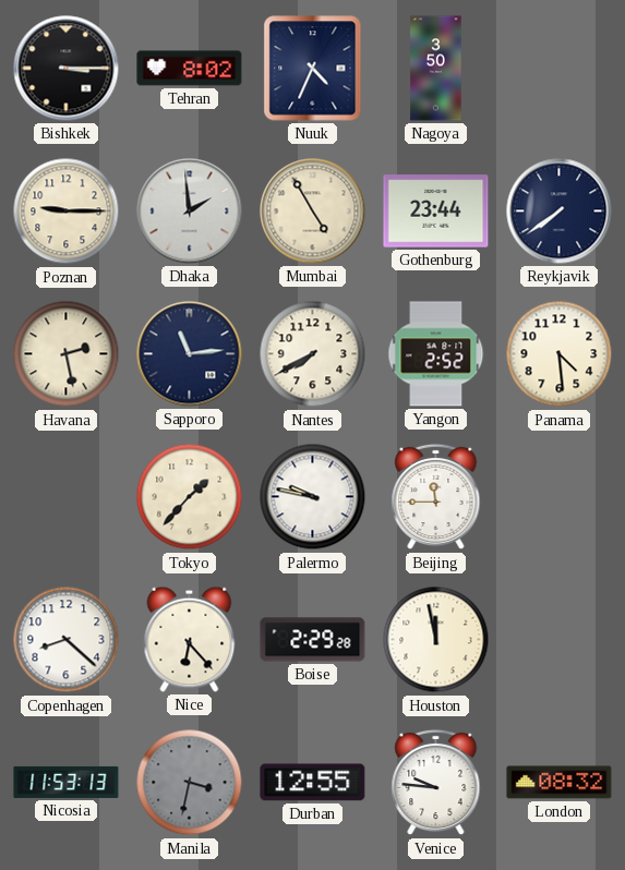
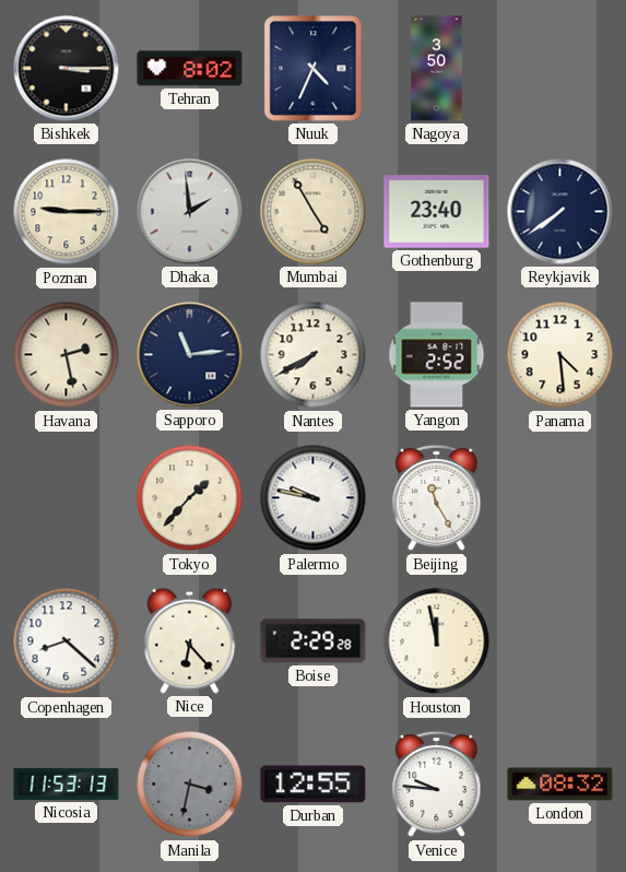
Gothenburg: 23:44 -> 23:40 (437, 212)
Beijing: 11:45 -> 11:25 (437, 498)
